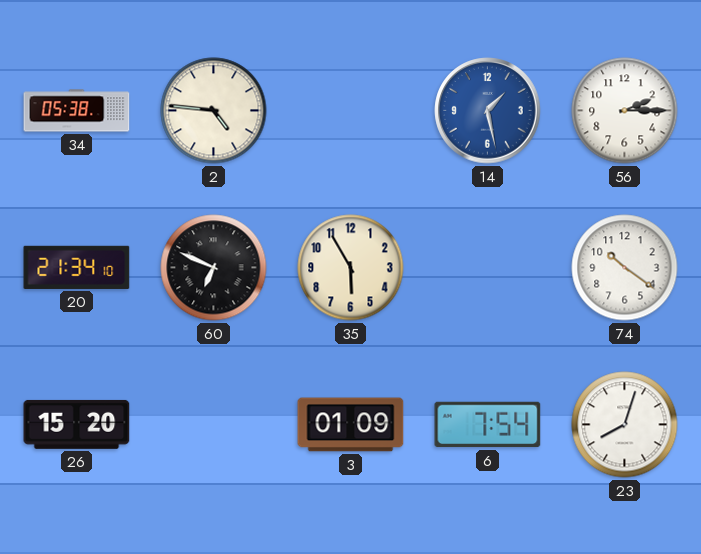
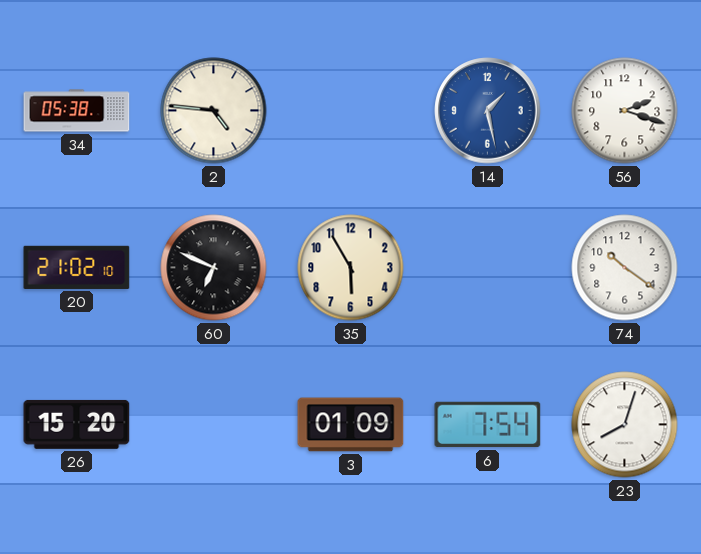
56: 2:15 -> 2:18 (625, 111)
20: 21:34 -> 21:02 (77, 267)
